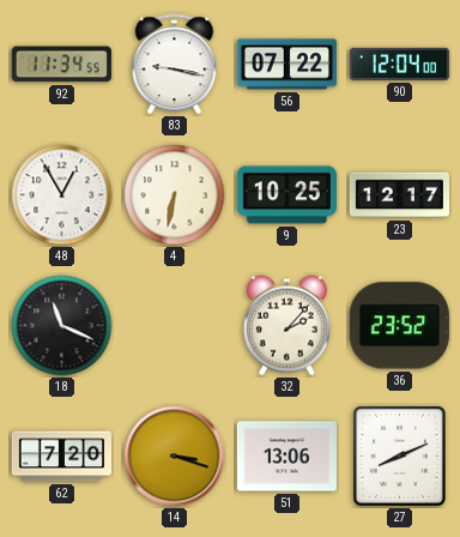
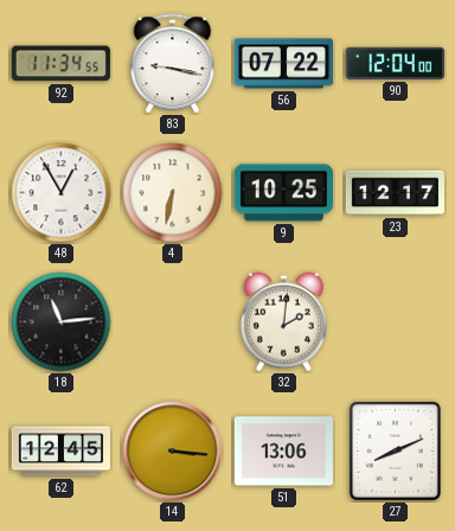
18: 11:19 -> 11:14 (62, 322)
32: 2:07 -> 2:01 (283, 322)
36: 23:52 -> none (399, 326)
62: 7:20 -> 12:45 (60, 452)
14: 3:18 -> 3:16 (173, 452)
